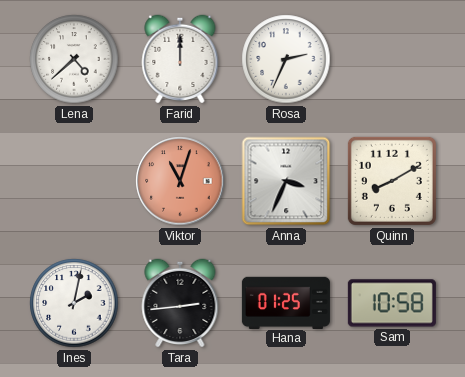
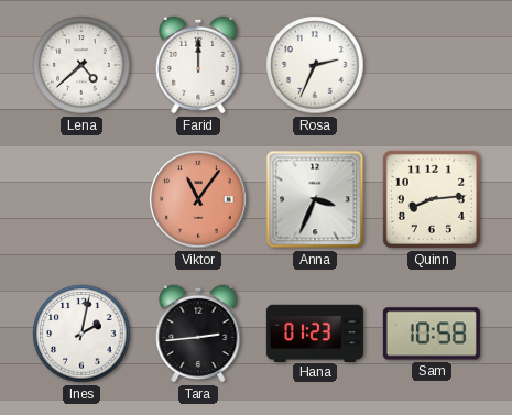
Viktor: 11:03 -> 11:06 (198, 199)
Quinn: 8:10 -> 8:14 (432, 199)
Hana: 01:25 -> 01:23 (315, 332)
